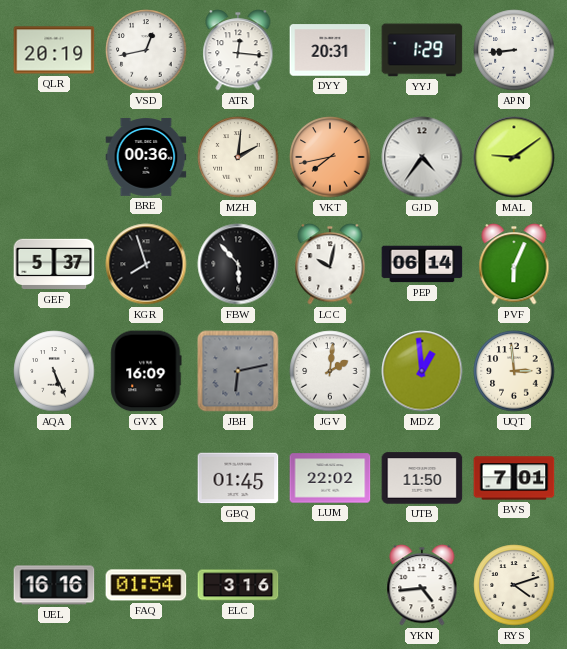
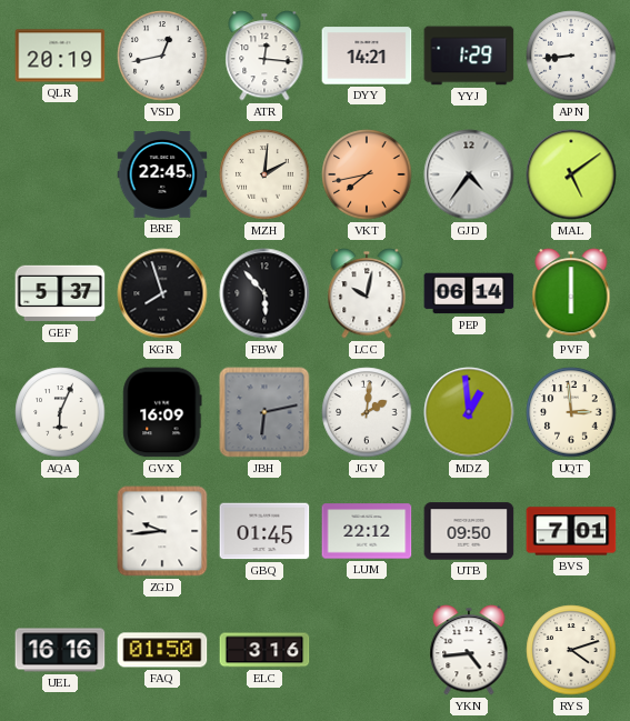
DYY: 20:31 -> 14:21 (367, 56)
BRE: 00:36 -> 22:45 (162, 174)
MAL: 9:09 -> 5:09 (571, 174)
PVF: 6:04 -> 6:00 (571, 293)
AQA: 5:26 -> 6:04 (60, 412)
ZGD: none -> 9:44 (162, 531)
LUM: 22:02 -> 22:12 (367, 531)
UTB: 11:50 -> 09:50 (469, 531)
FAQ: 01:54 -> 01:50 (162, 650)
